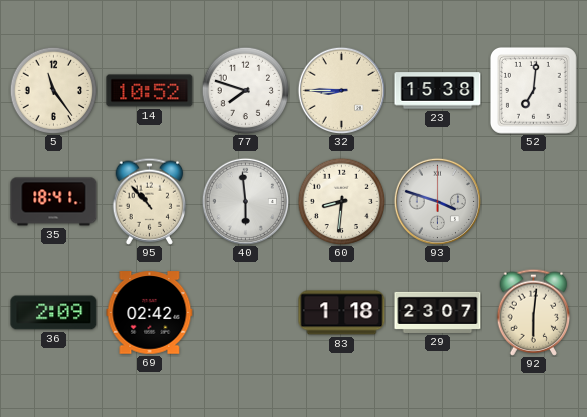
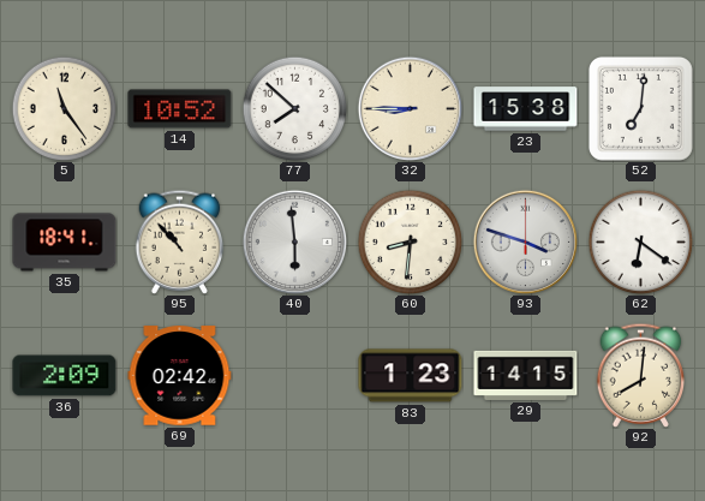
77: 7:48 -> 7:52 (294, 108)
62: none -> 6:21 (640, 241)
83: 1:18 -> 1:23 (411, 376)
29: 23:07 -> 14:15 (526, 375)
92: 6:01 -> 8:01 (641, 375)
